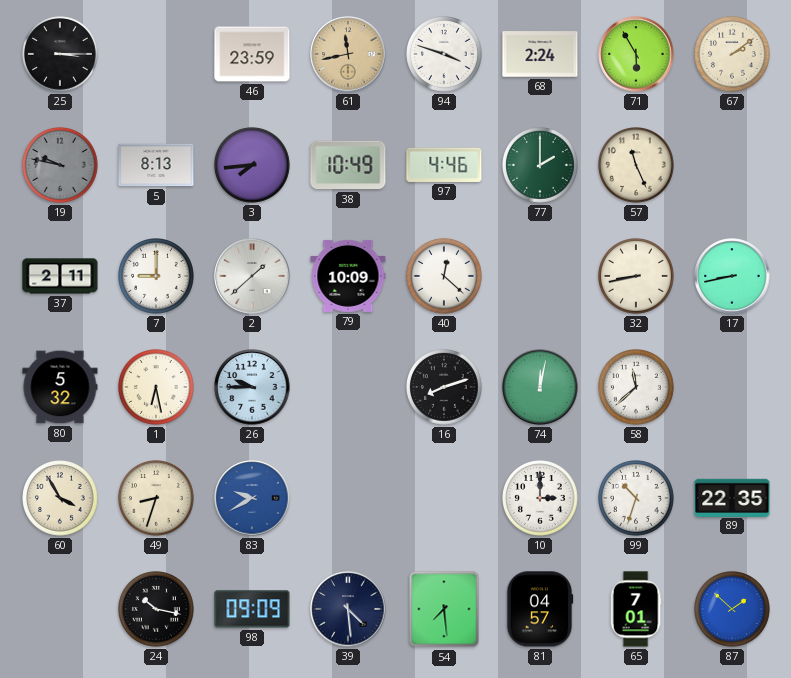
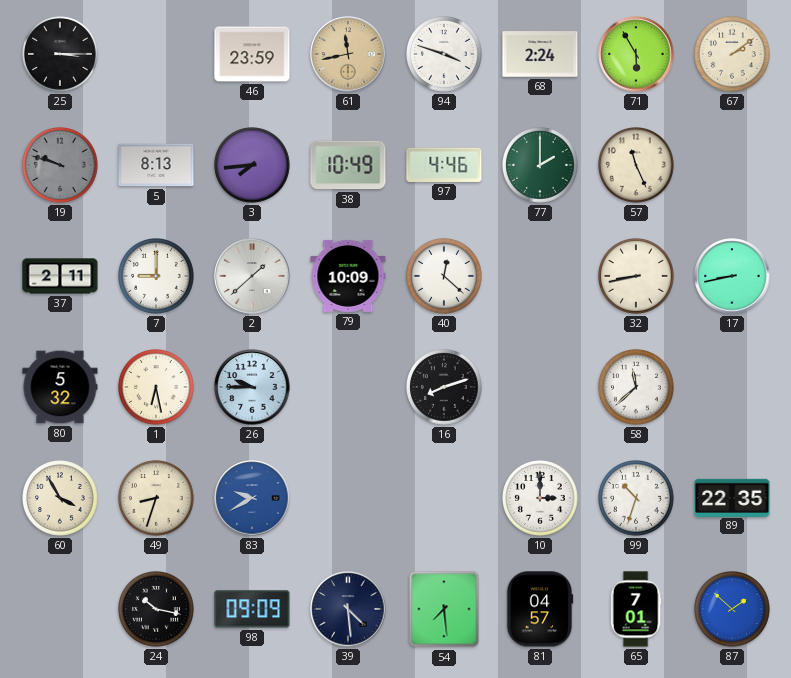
19: 9:47 -> 9:48 (61, 166)
74: 12:02 -> none (540, 387)
